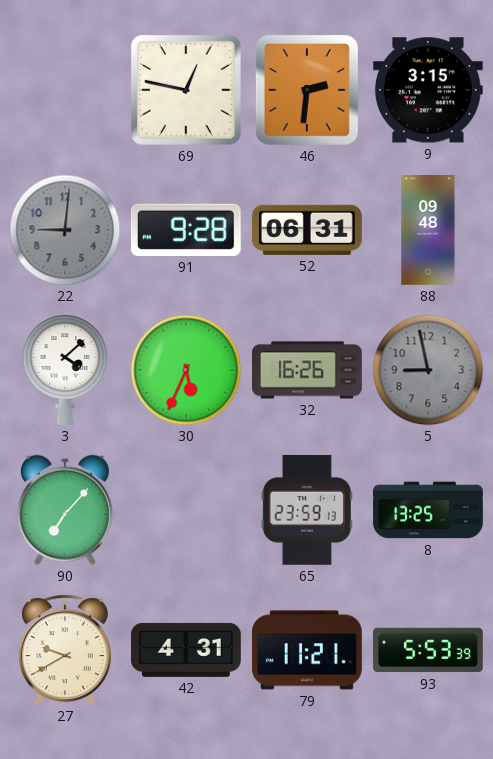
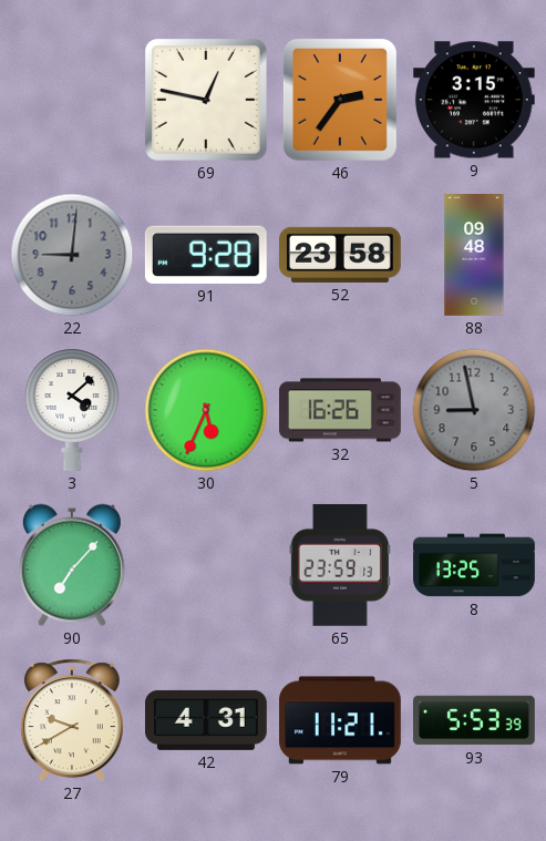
46: 2:31 -> 2:36 (340, 100)
52: 06:31 -> 23:58 (340, 255)
